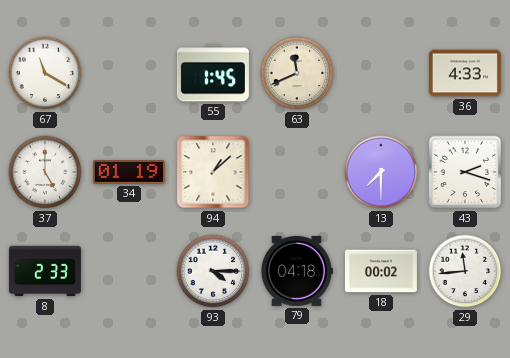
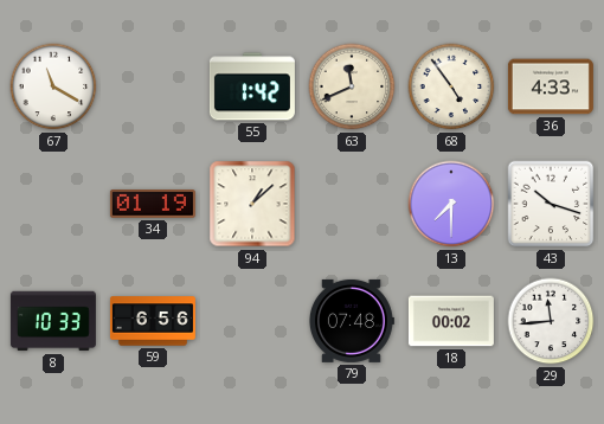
55: 1:45 -> 1:42 (252, 86)
68: none -> 4:54 (451, 86)
37: 5:00 -> none (45, 172)
43: 2:18 -> 10:18 (551, 204)
8: 2:33 -> 10:33 (53, 321)
59: none -> 6:56 (153, 321)
93: 4:15 -> none (213, 271)
79: 04:18 -> 07:48 (351, 321)
